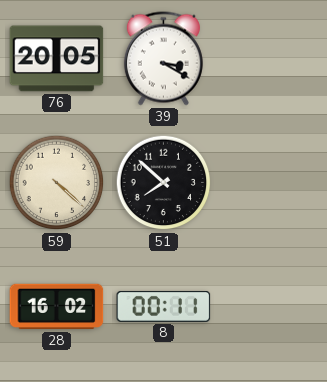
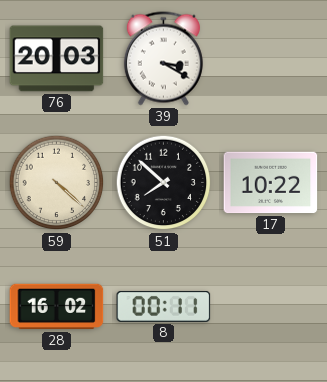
76: 20:05 -> 20:03 (57, 59)
17: none -> 10:22 (271, 183)
